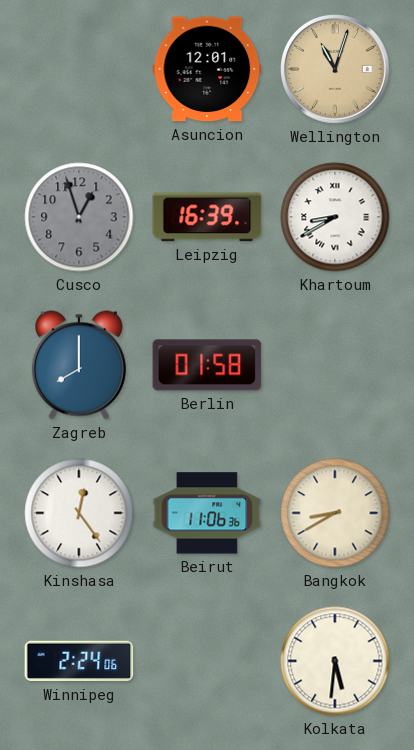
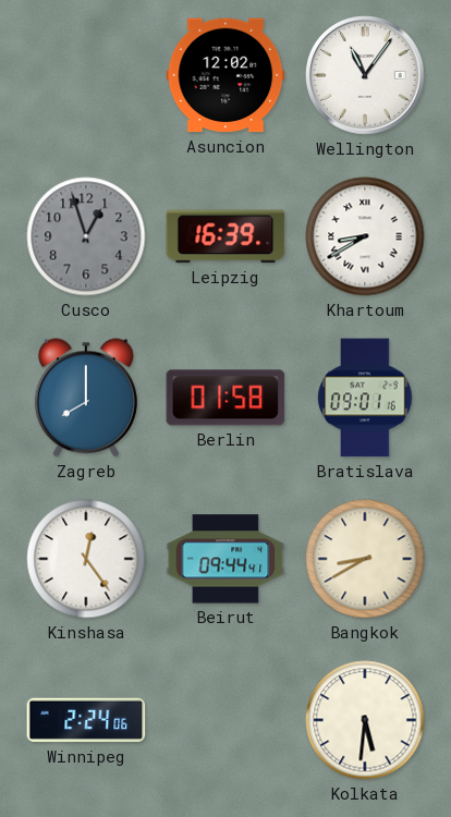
Asuncion: 12:01 -> 12:02 (225, 75)
Wellington: 11:03 -> 11:06 (365, 75)
Wellington dial: champagne -> white (365, 75)
Bratislava: none -> 09:01 (365, 398)
Beirut: 11:06 -> 09:44 (225, 559)
